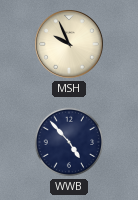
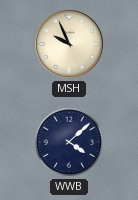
WWB: 4:53 -> 4:08 (69, 142)
